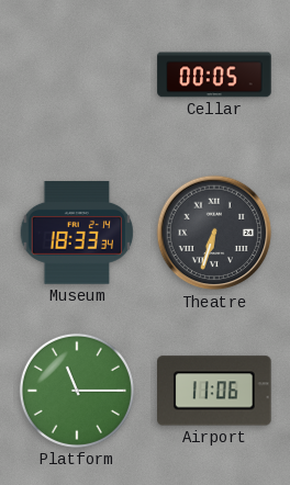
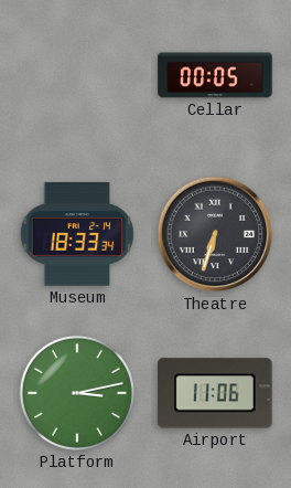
Platform: 11:15 -> 3:13 (77, 393)
